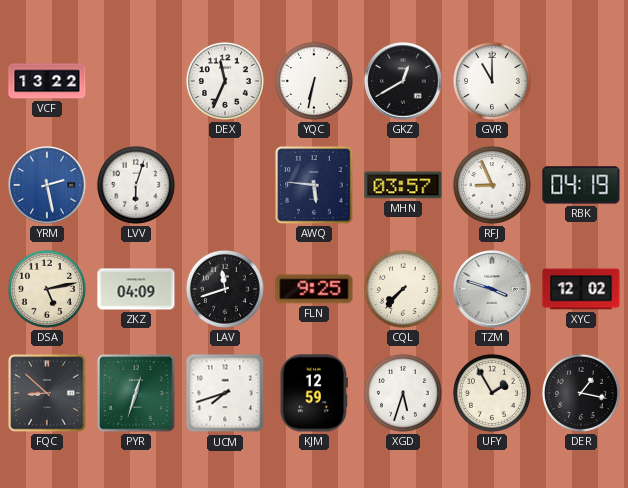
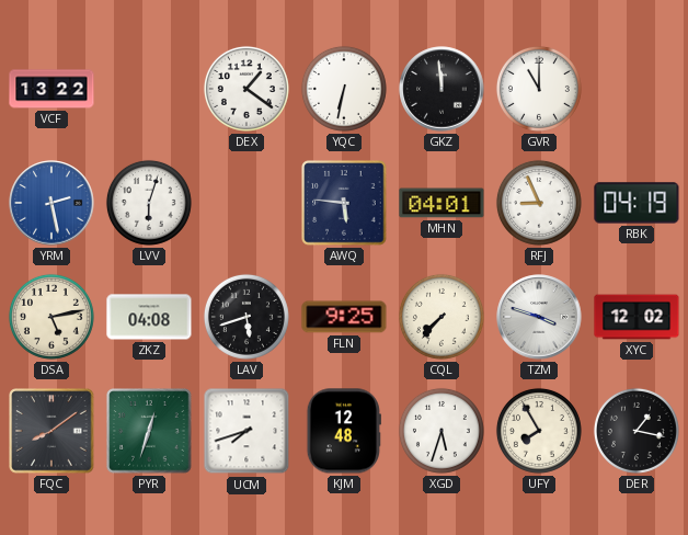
DEX: 11:34 -> 1:21 (246, 89)
GKZ: 12:40 -> 11:59 (442, 89)
MHN: 03:57 -> 04:01 (442, 203)
ZKZ: 04:09 -> 04:08 (149, 317)
LAV: 11:42 -> 5:42 (246, 317)
FQC: 8:52 -> 8:09 (51, 431)
KJM: 12:59 -> 12:48 (344, 431)
UFY: 1:55 -> 7:55 (539, 431)
